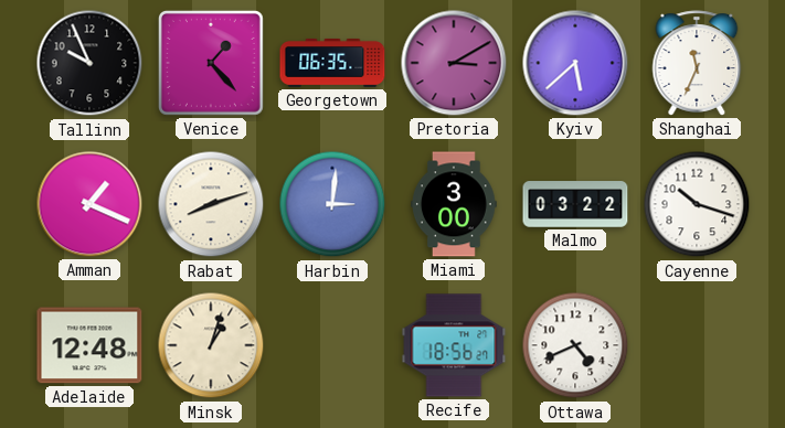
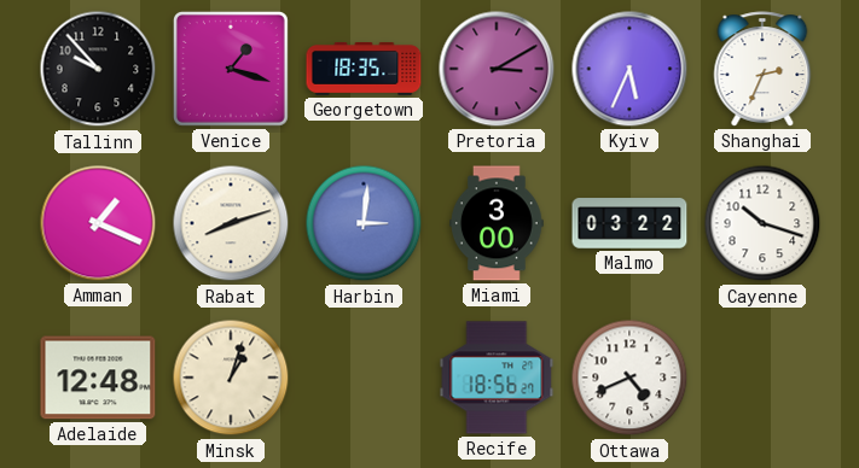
Tallinn: 9:56 -> 9:53 (98, 69)
Venice: 1:23 -> 1:18 (231, 69)
Georgetown: 06:35 -> 18:35 (364, 69)
Kyiv: 5:38 -> 5:34 (629, 69)
Shanghai: 11:34 -> 2:34 (762, 69)
